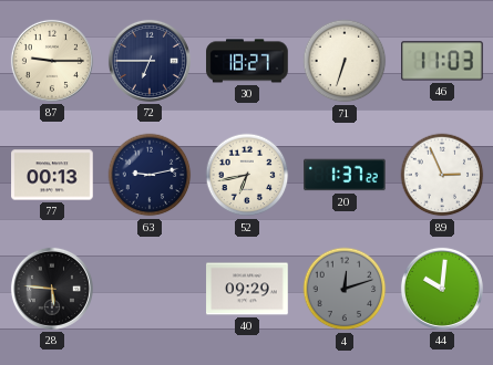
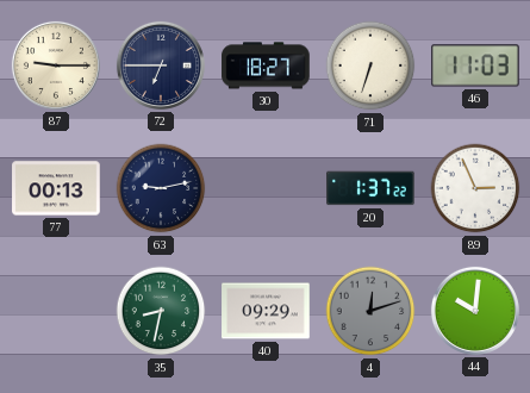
52: 6:43 -> none (247, 175)
28: 5:46 -> none (52, 289)
35: none -> 8:32 (161, 311)
